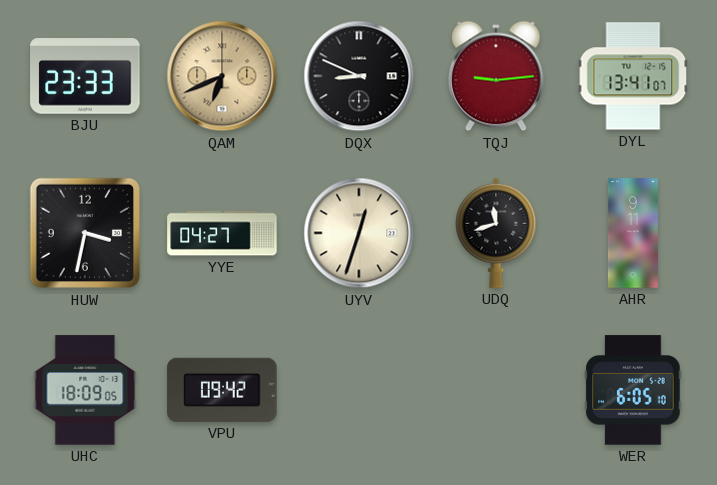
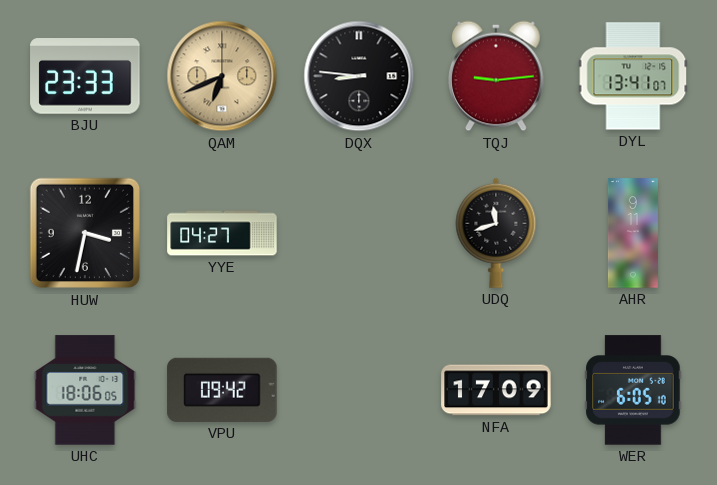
DQX: 8:49 -> 8:46 (359, 76)
UYV: 12:33 -> none (359, 233)
UHC: 18:09 -> 18:06 (85, 390)
NFA: none -> 17:09 (496, 390)
